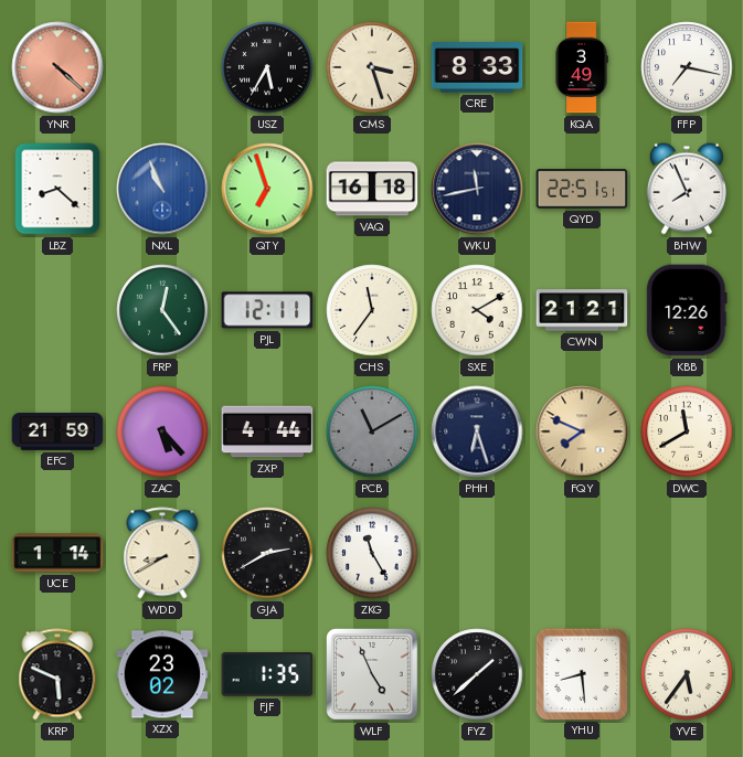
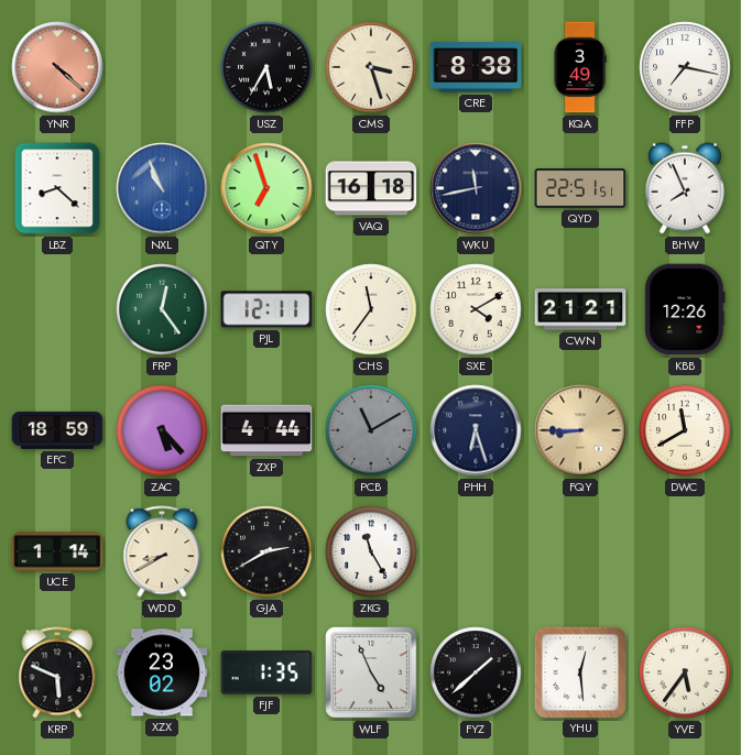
CRE: 8:33 -> 8:38 (476, 67)
EFC: 21:59 -> 18:59 (57, 431)
FQY: 7:49 -> 8:45 (580, 430)
YHU: 8:29 -> 12:29 (579, 671)
